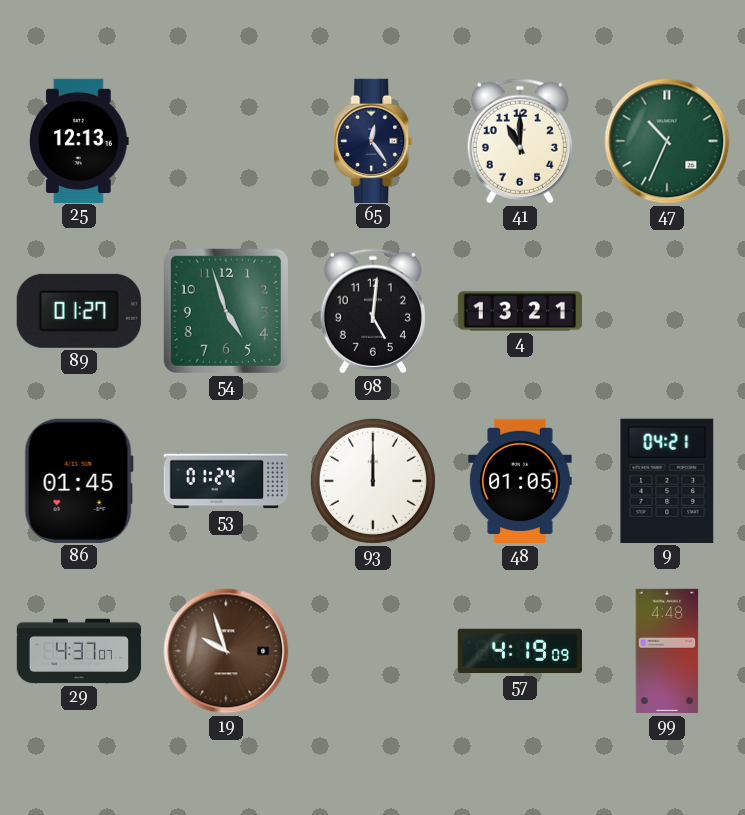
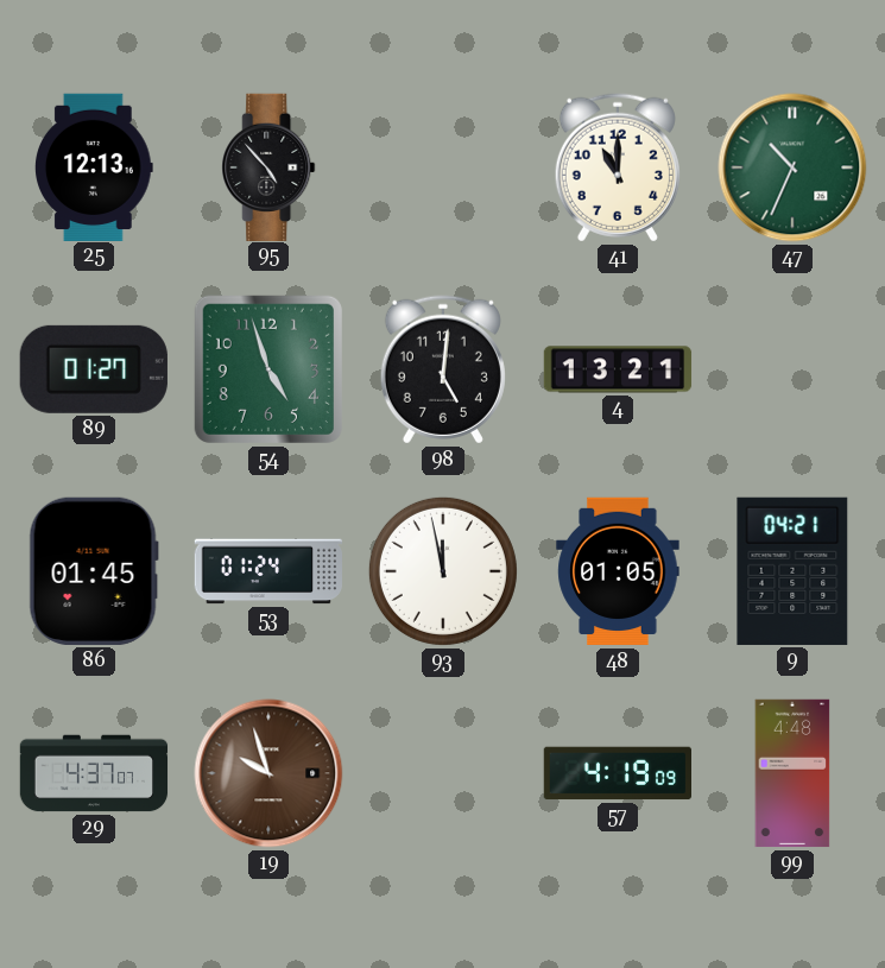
95: none -> 4:53 (268, 166)
65: 12:24 -> none (373, 140)
93: 12:00 -> 11:58 (443, 571)
